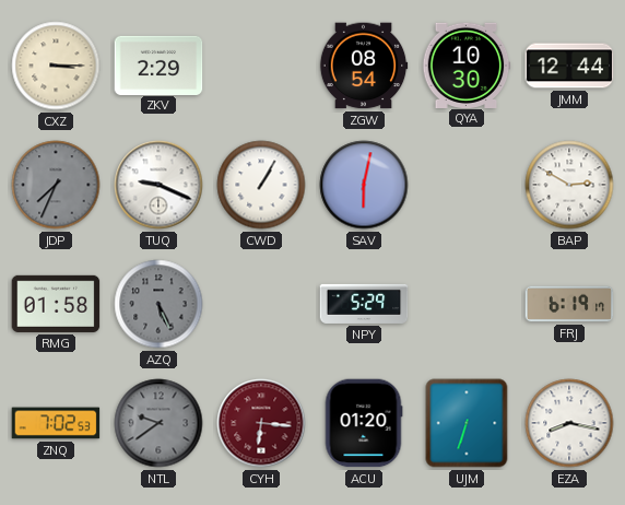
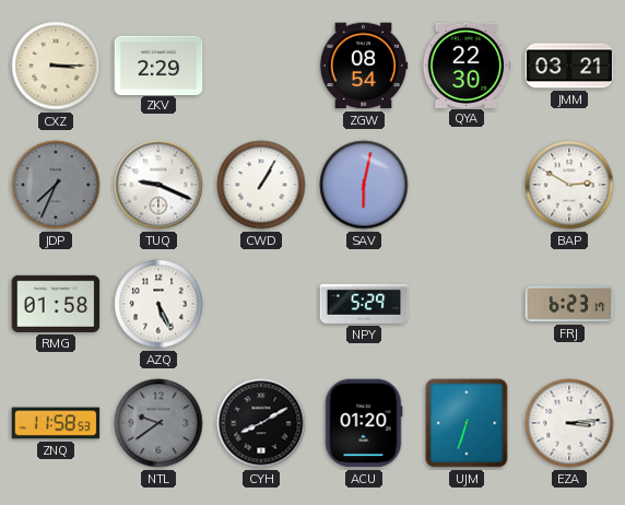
QYA: 10:30 -> 22:30 (467, 64)
JMM: 12:44 -> 03:21 (569, 66)
AZQ dial: grey -> white (158, 304)
FRJ: 6:19 -> 6:23 (569, 304)
ZNQ: 7:02 -> 11:58 (56, 423)
CYH: 6:16 -> 8:10 (261, 423)
CYH dial: burgundy -> black (261, 423)
EZA: 8:17 -> 3:14 (569, 423)
